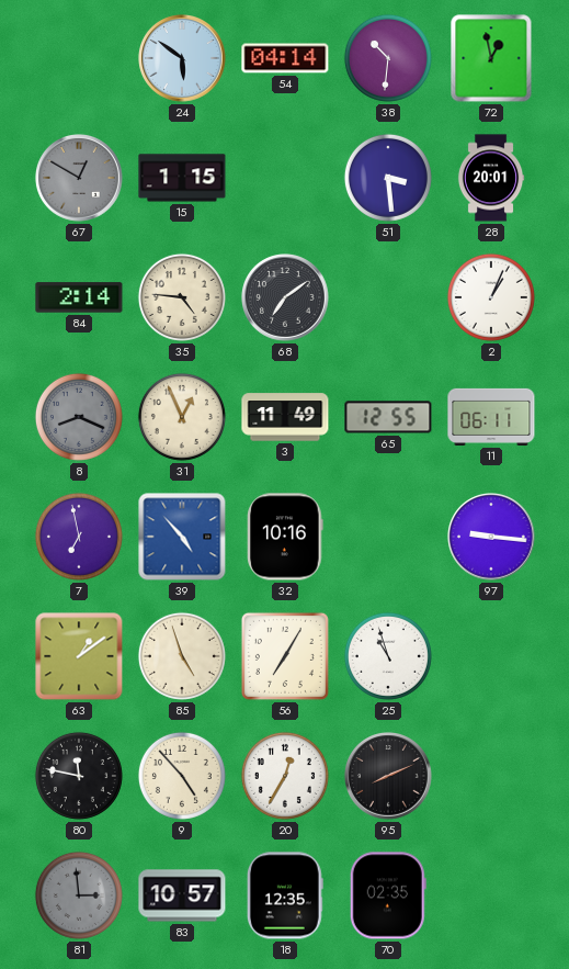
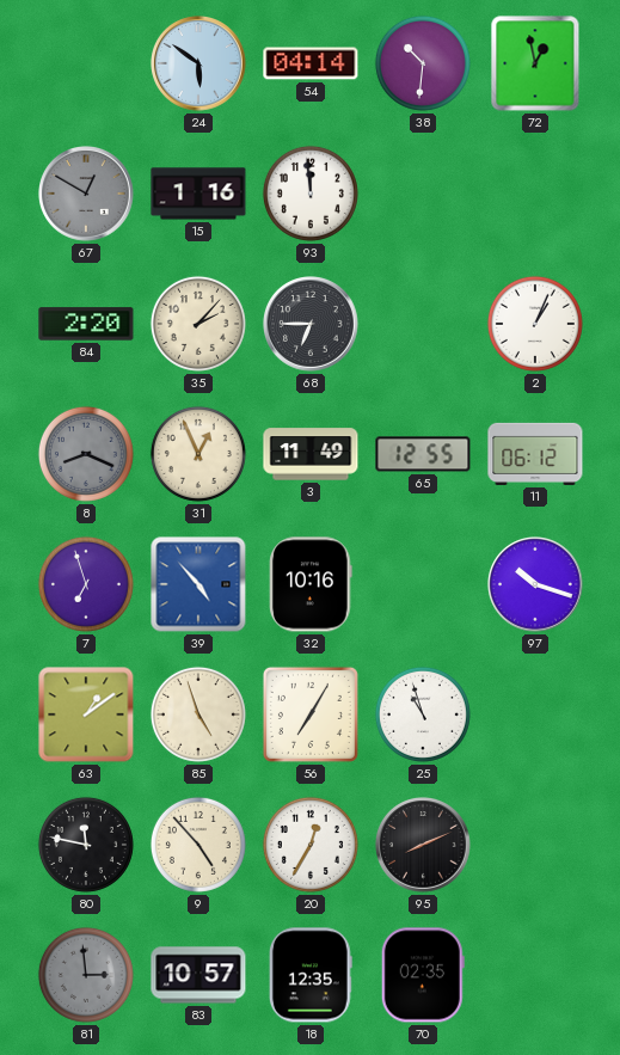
15: 1:15 -> 1:16 (198, 194)
93: none -> 11:59 (311, 194)
51: 3:29 -> none (388, 178)
28: 20:01 -> none (491, 178)
84: 2:14 -> 2:20 (86, 324)
35: 4:46 -> 2:07 (198, 324)
68: 7:09 -> 6:45 (311, 324)
11: 06:11 -> 06:12 (535, 454)
7: 6:58 -> 6:57 (86, 584)
97: 9:16 -> 10:18 (535, 584)
